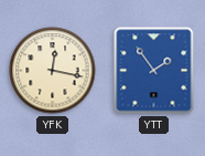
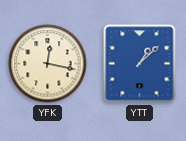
YTT: 1:54 -> 1:08 (140, 64)
